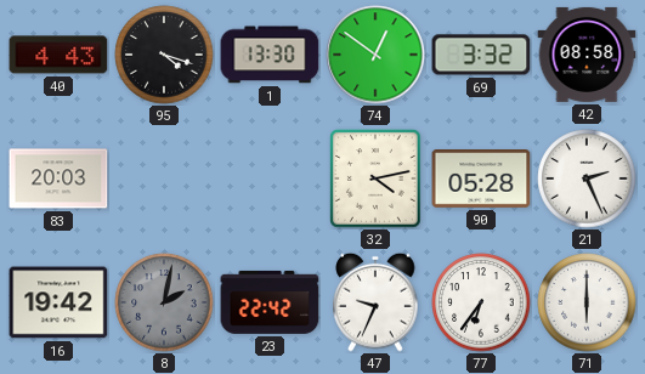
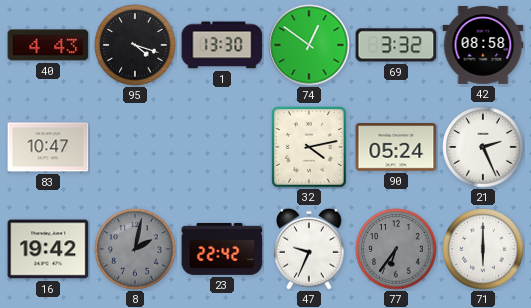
83: 20:03 -> 10:47 (48, 147)
90: 05:28 -> 05:24 (396, 148)
77 dial: white -> grey (396, 249)
